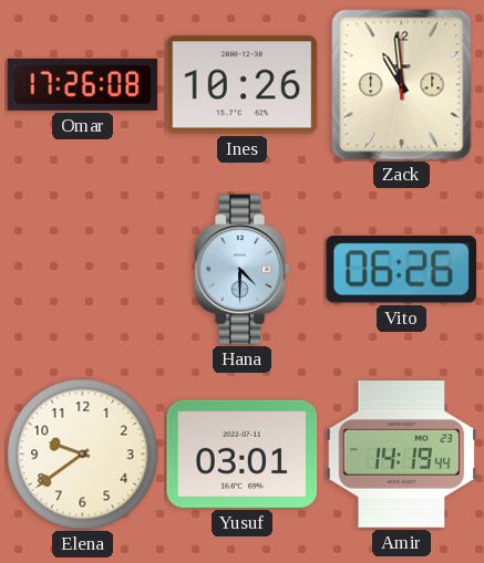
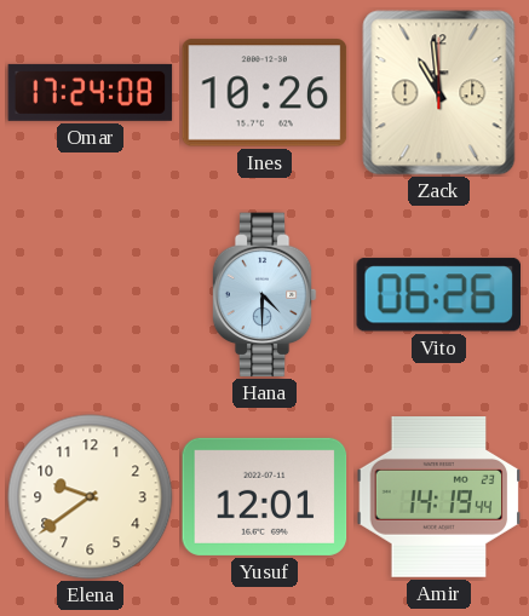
Omar: 17:26 -> 17:24 (91, 92)
Yusuf: 03:01 -> 12:01 (265, 496)
